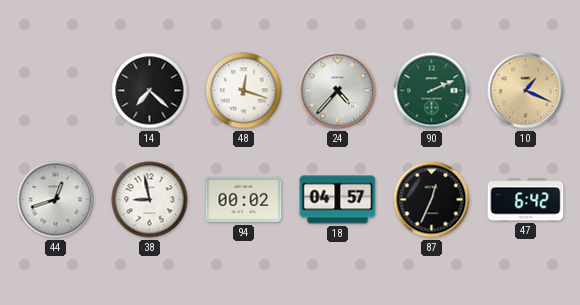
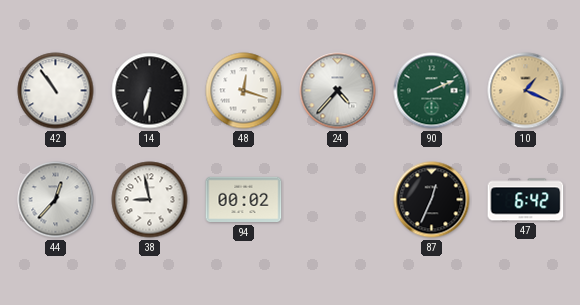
42: none -> 10:54 (56, 91)
14: 7:22 -> 6:32 (150, 91)
44: 12:42 -> 12:37 (56, 200)
18: 04:57 -> none (338, 200)
